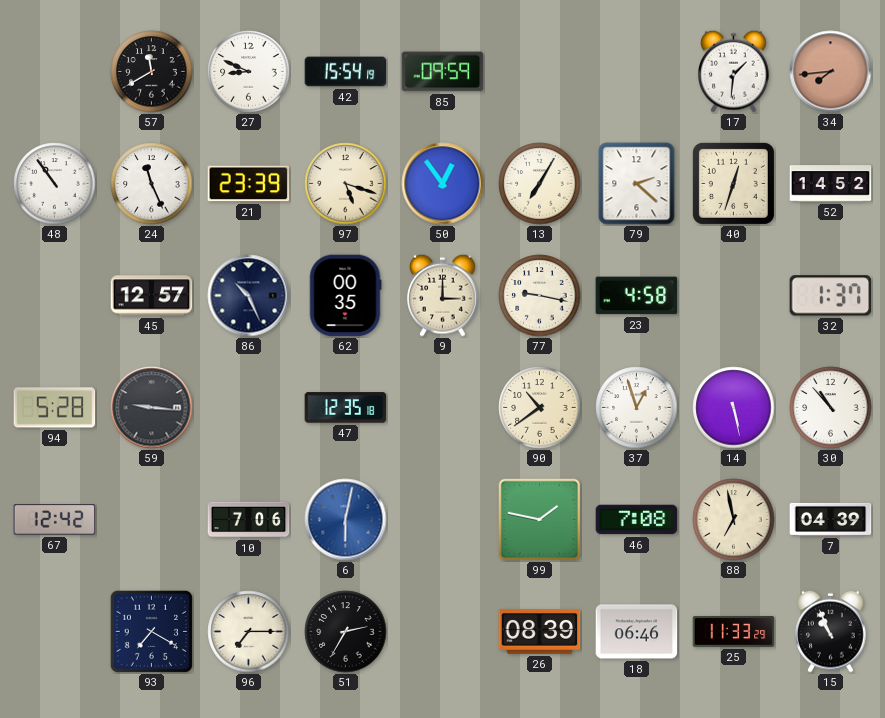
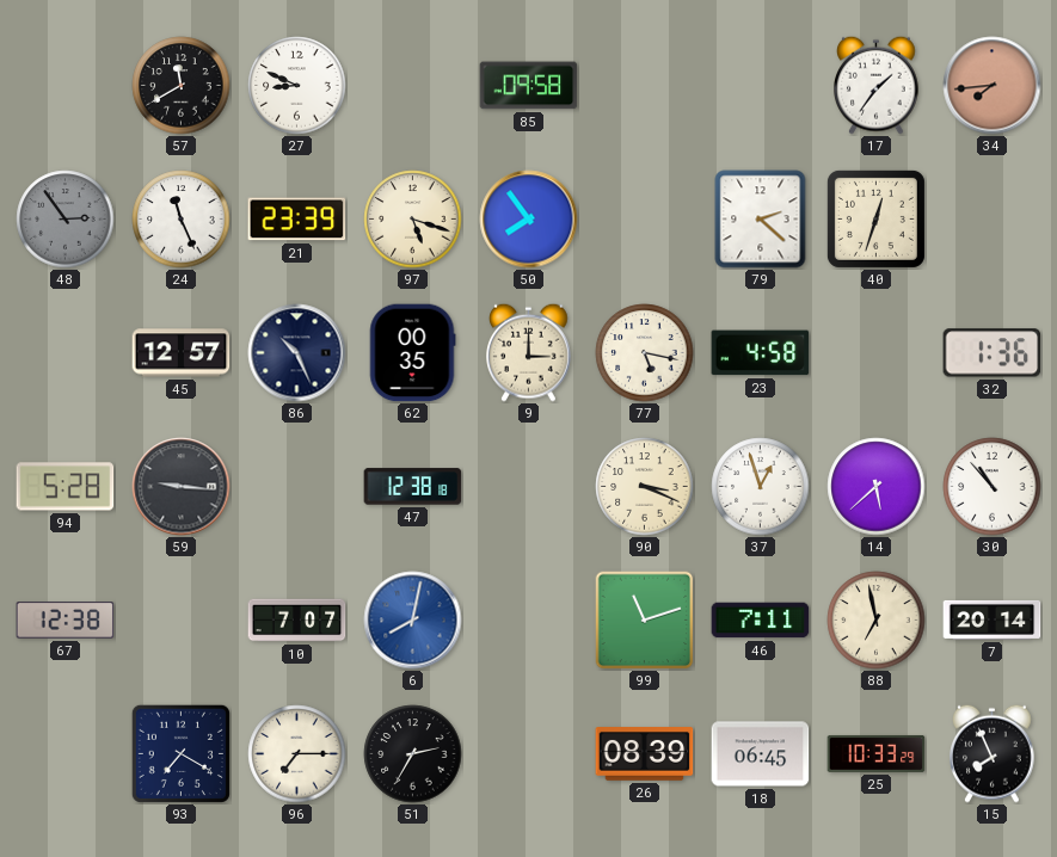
42: 15:54 -> none (346, 72)
85: 09:59 -> 09:58 (529, 86)
17: 1:31 -> 1:36 (877, 85)
48: 10:54 -> 2:54 (66, 220)
48 dial: white -> grey (66, 220)
50: 12:54 -> 7:54 (529, 220)
13: 7:05 -> none (540, 184)
52: 14:52 -> none (831, 184)
77: 9:17 -> 5:17 (645, 353)
32: 1:37 -> 1:36 (993, 353)
47: 12:35 -> 12:38 (413, 487)
90: 10:39 -> 3:19 (645, 487)
14: 5:28 -> 5:38 (877, 487)
67: 12:42 -> 12:38 (66, 621)
10: 7:06 -> 7:07 (297, 621)
6: 6:02 -> 8:02 (413, 621)
99: 1:47 -> 11:12 (644, 619)
46: 7:08 -> 7:11 (761, 621)
7: 04:39 -> 20:14 (993, 619)
18: 06:46 -> 06:45 (761, 754)
25: 11:33 -> 10:33 (877, 753)
15: 10:56 -> 7:56 (993, 753)
